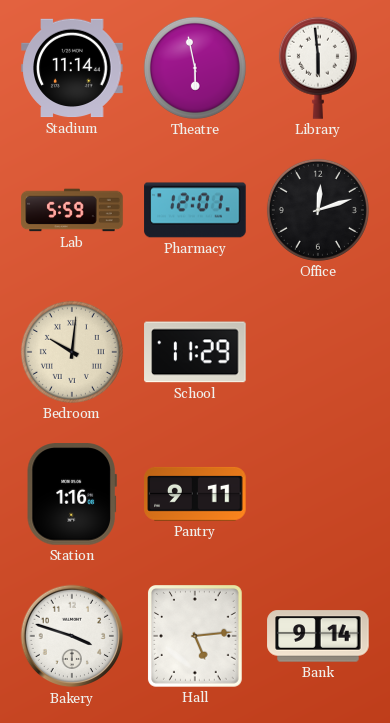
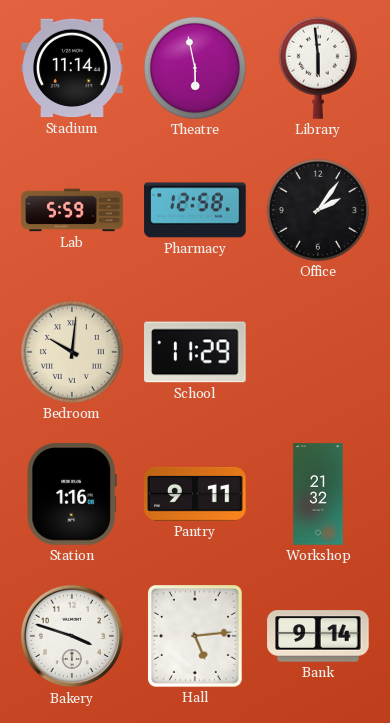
Pharmacy: 12:01 -> 12:58 (195, 210)
Office: 12:12 -> 2:06 (318, 210)
Workshop: none -> 21:32 (318, 494)
